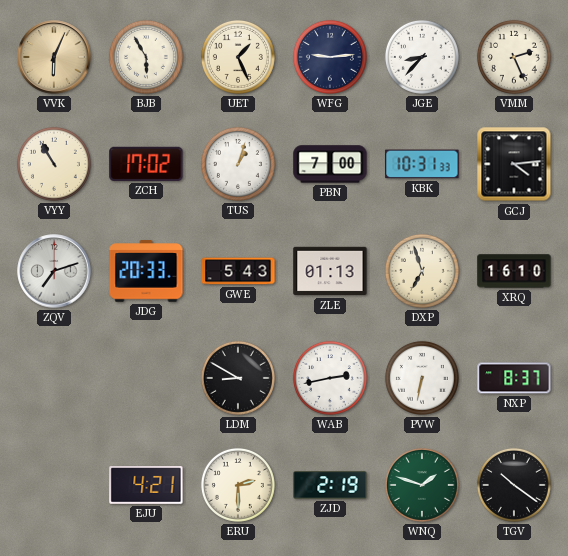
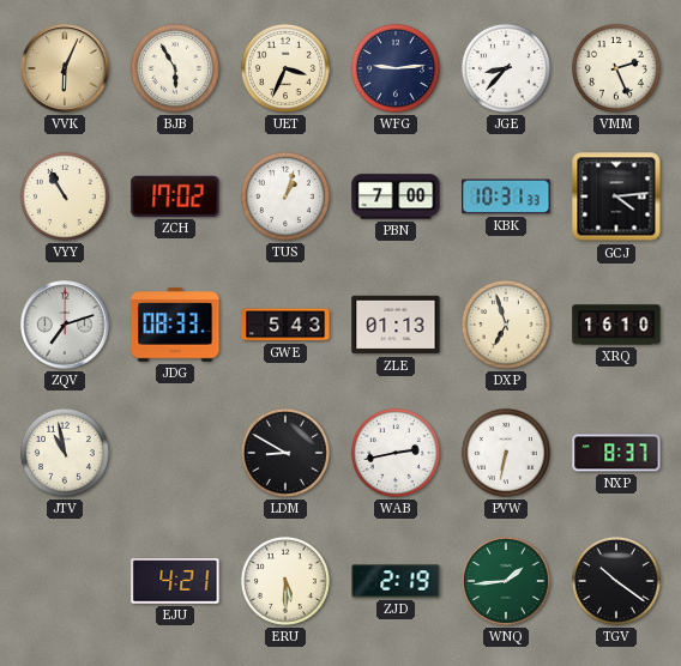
UET: 1:26 -> 3:34 (285, 68)
JDG: 20:33 -> 08:33 (175, 325)
JTV: none -> 10:58 (65, 453)
ERU: 2:30 -> 5:30 (285, 581)
WNQ: 1:48 -> 1:44 (506, 581)
